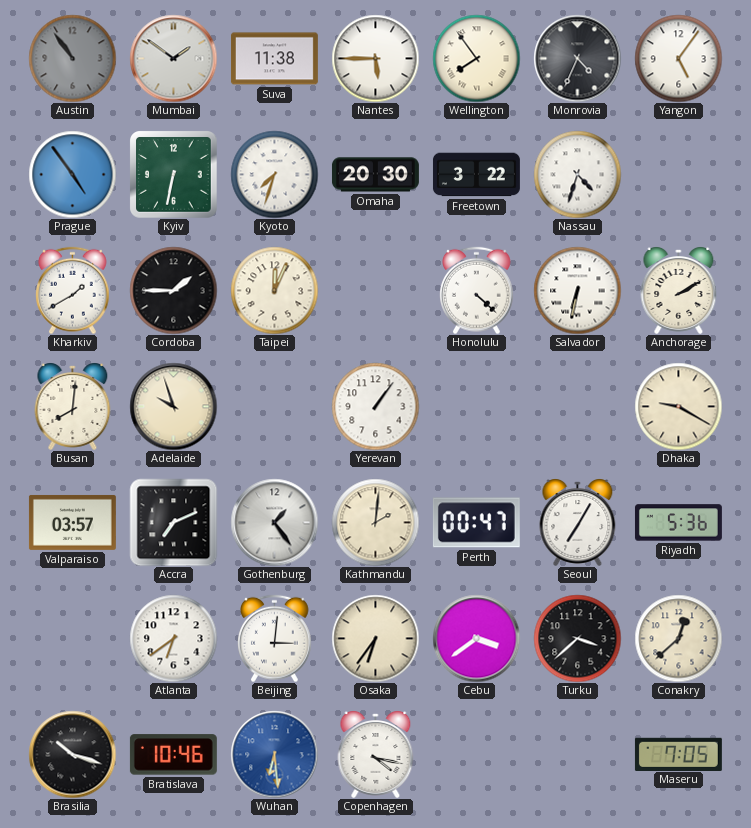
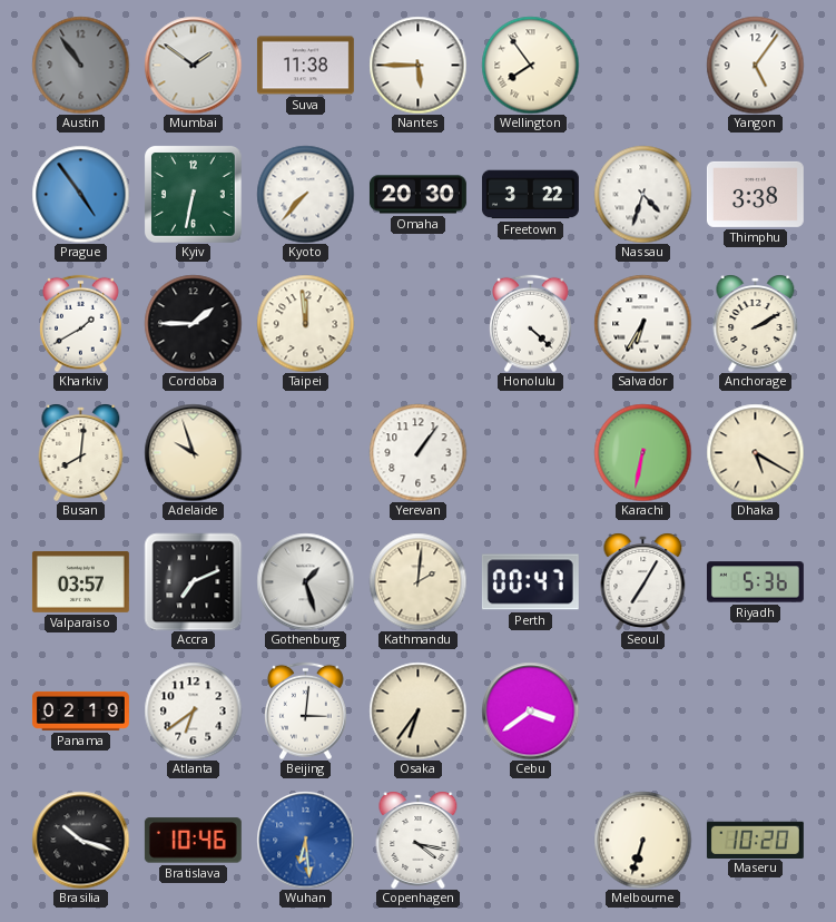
Monrovia: 4:34 -> none (577, 58)
Kyoto: 7:33 -> 7:37 (305, 194)
Thimphu: none -> 3:38 (755, 194)
Taipei: 12:04 -> 11:59 (305, 323)
Salvador: 6:32 -> 6:35 (642, 323)
Karachi: none -> 6:32 (642, 452)
Dhaka: 9:20 -> 5:20 (755, 452)
Gothenburg: 1:24 -> 1:27 (305, 581)
Panama: none -> 02:19 (80, 710)
Turku: 3:38 -> none (577, 638)
Conakry: 12:38 -> none (678, 638)
Melbourne: none -> 6:33 (642, 840)
Maseru: 7:05 -> 10:20 (755, 840)
